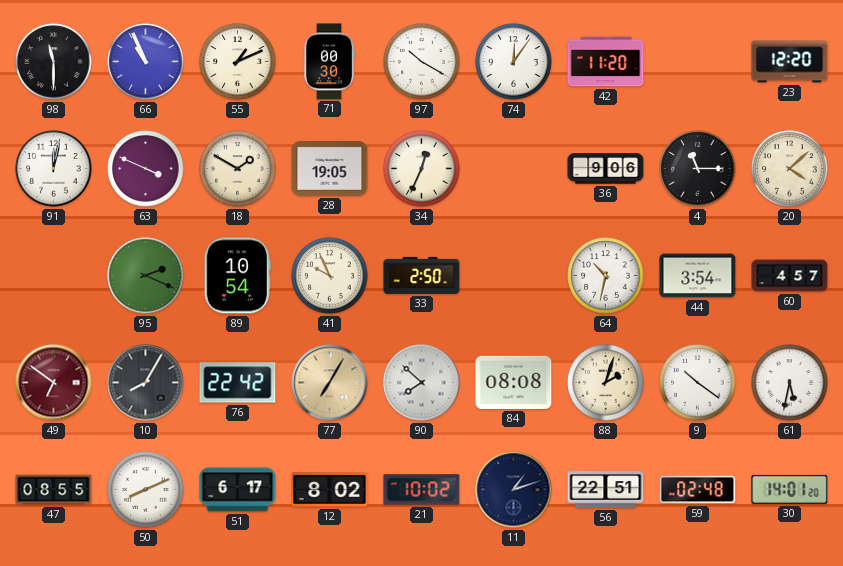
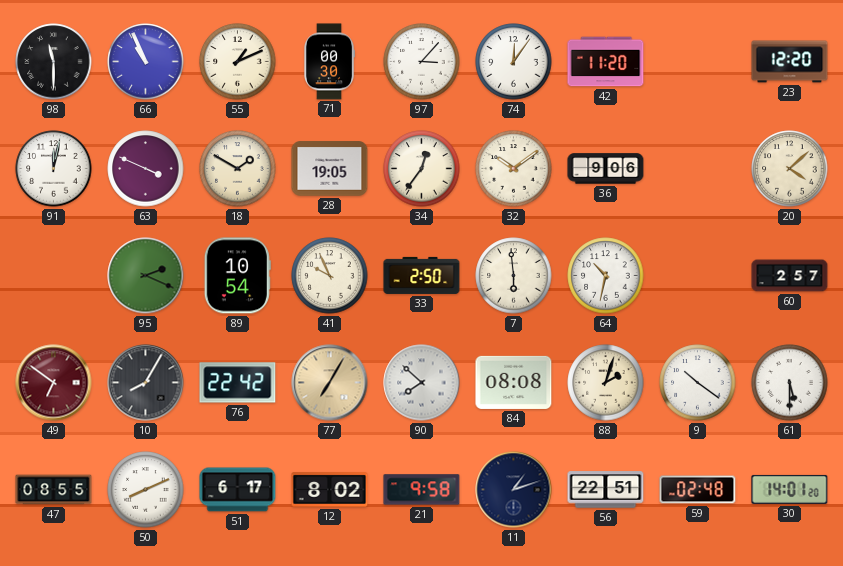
97: 10:20 -> 3:07 (422, 62)
34: 12:34 -> 12:36 (422, 169)
32: none -> 10:09 (514, 169)
4: 11:15 -> none (698, 169)
7: none -> 5:59 (514, 276)
44: 3:54 -> none (698, 276)
60: 4:57 -> 2:57 (790, 276)
61: 5:32 -> 5:30 (790, 383)
21: 10:02 -> 9:58 (422, 490)
